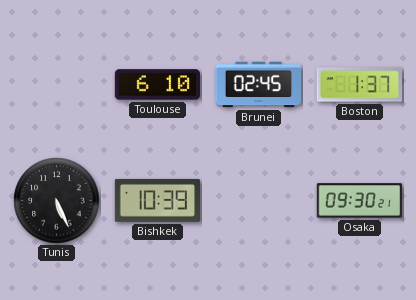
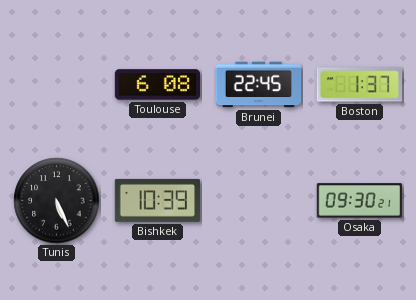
Toulouse: 6:10 -> 6:08 (157, 85)
Brunei: 02:45 -> 22:45 (259, 85)
